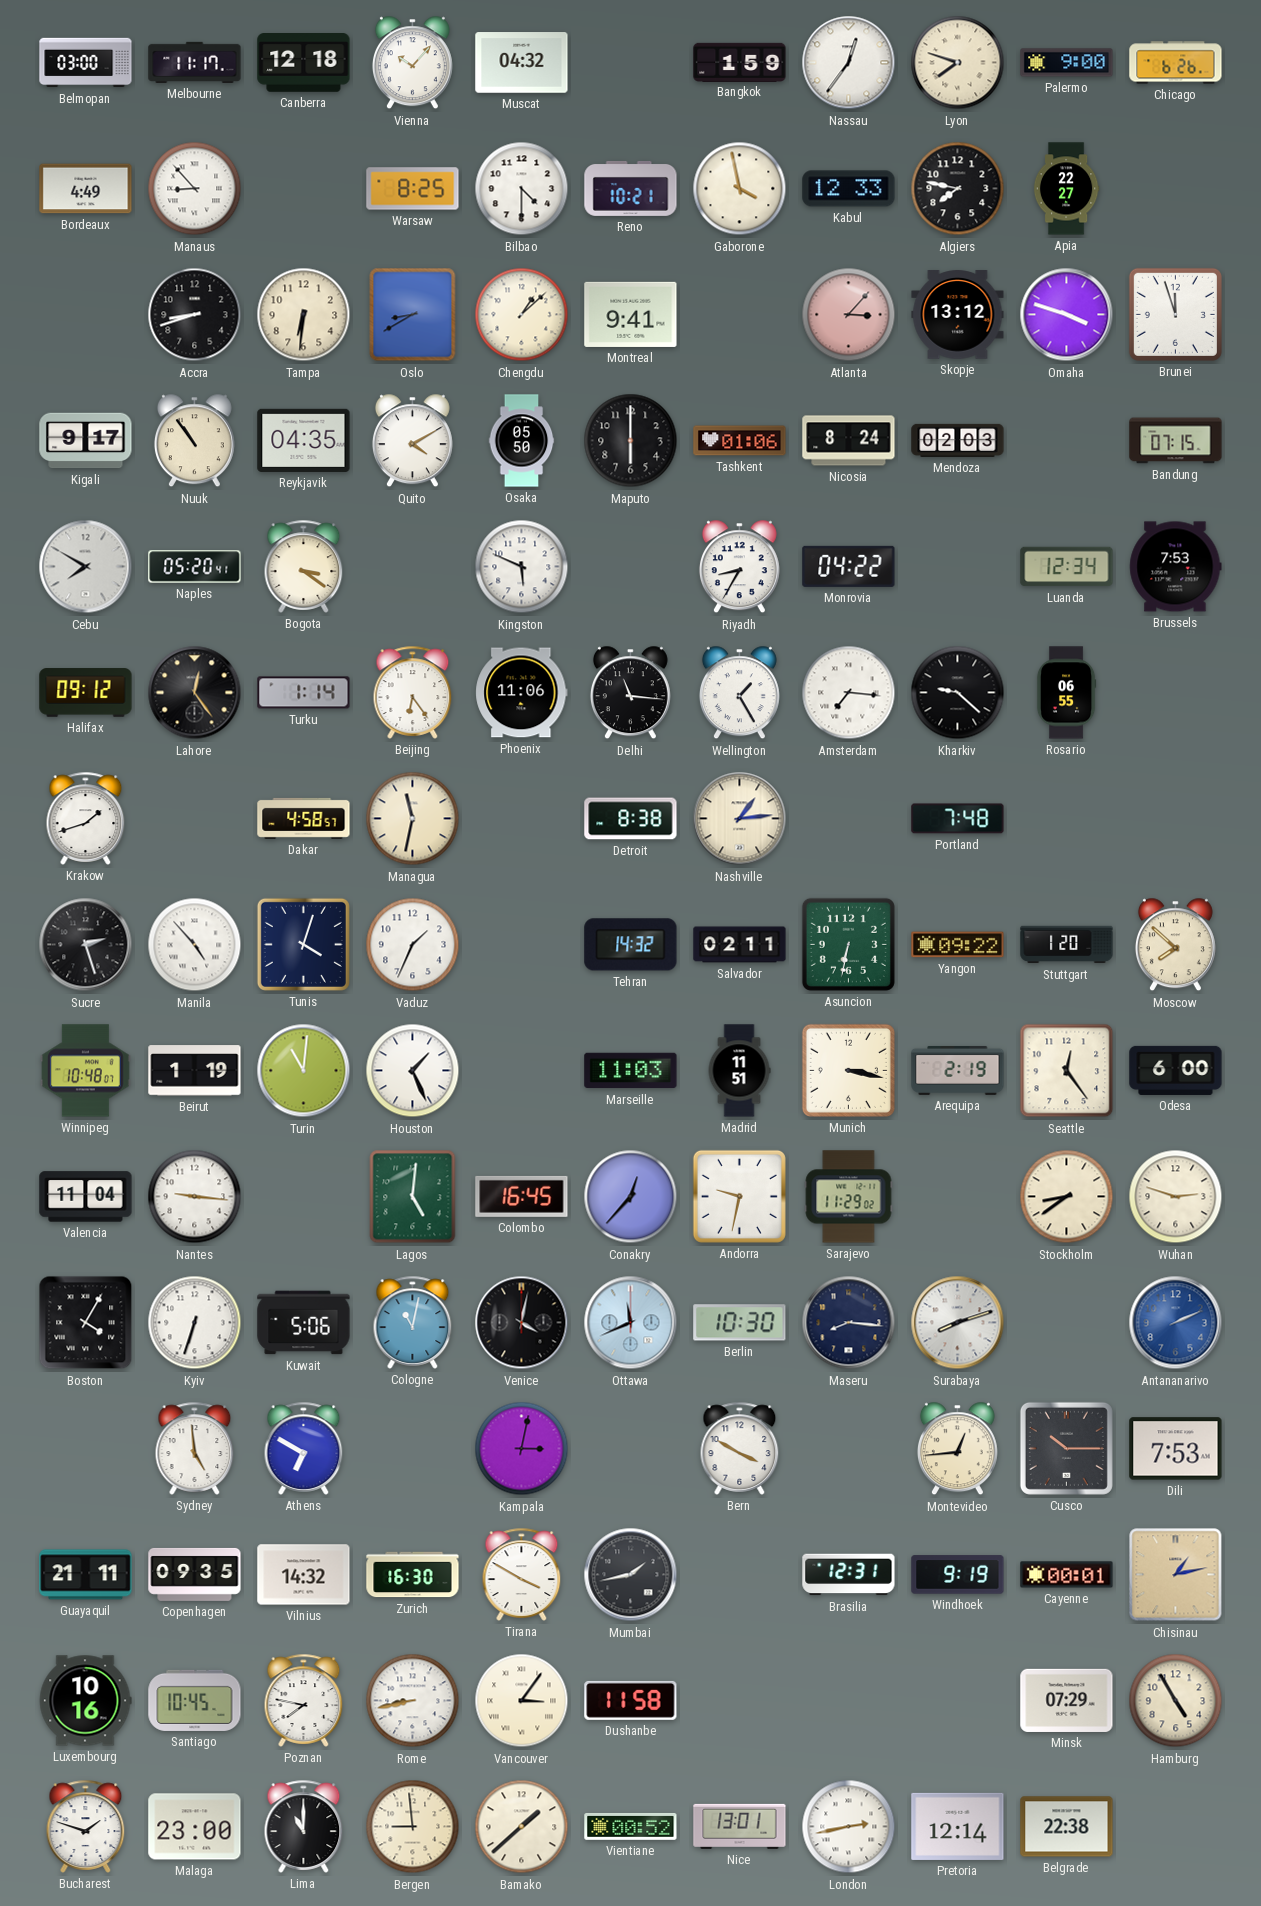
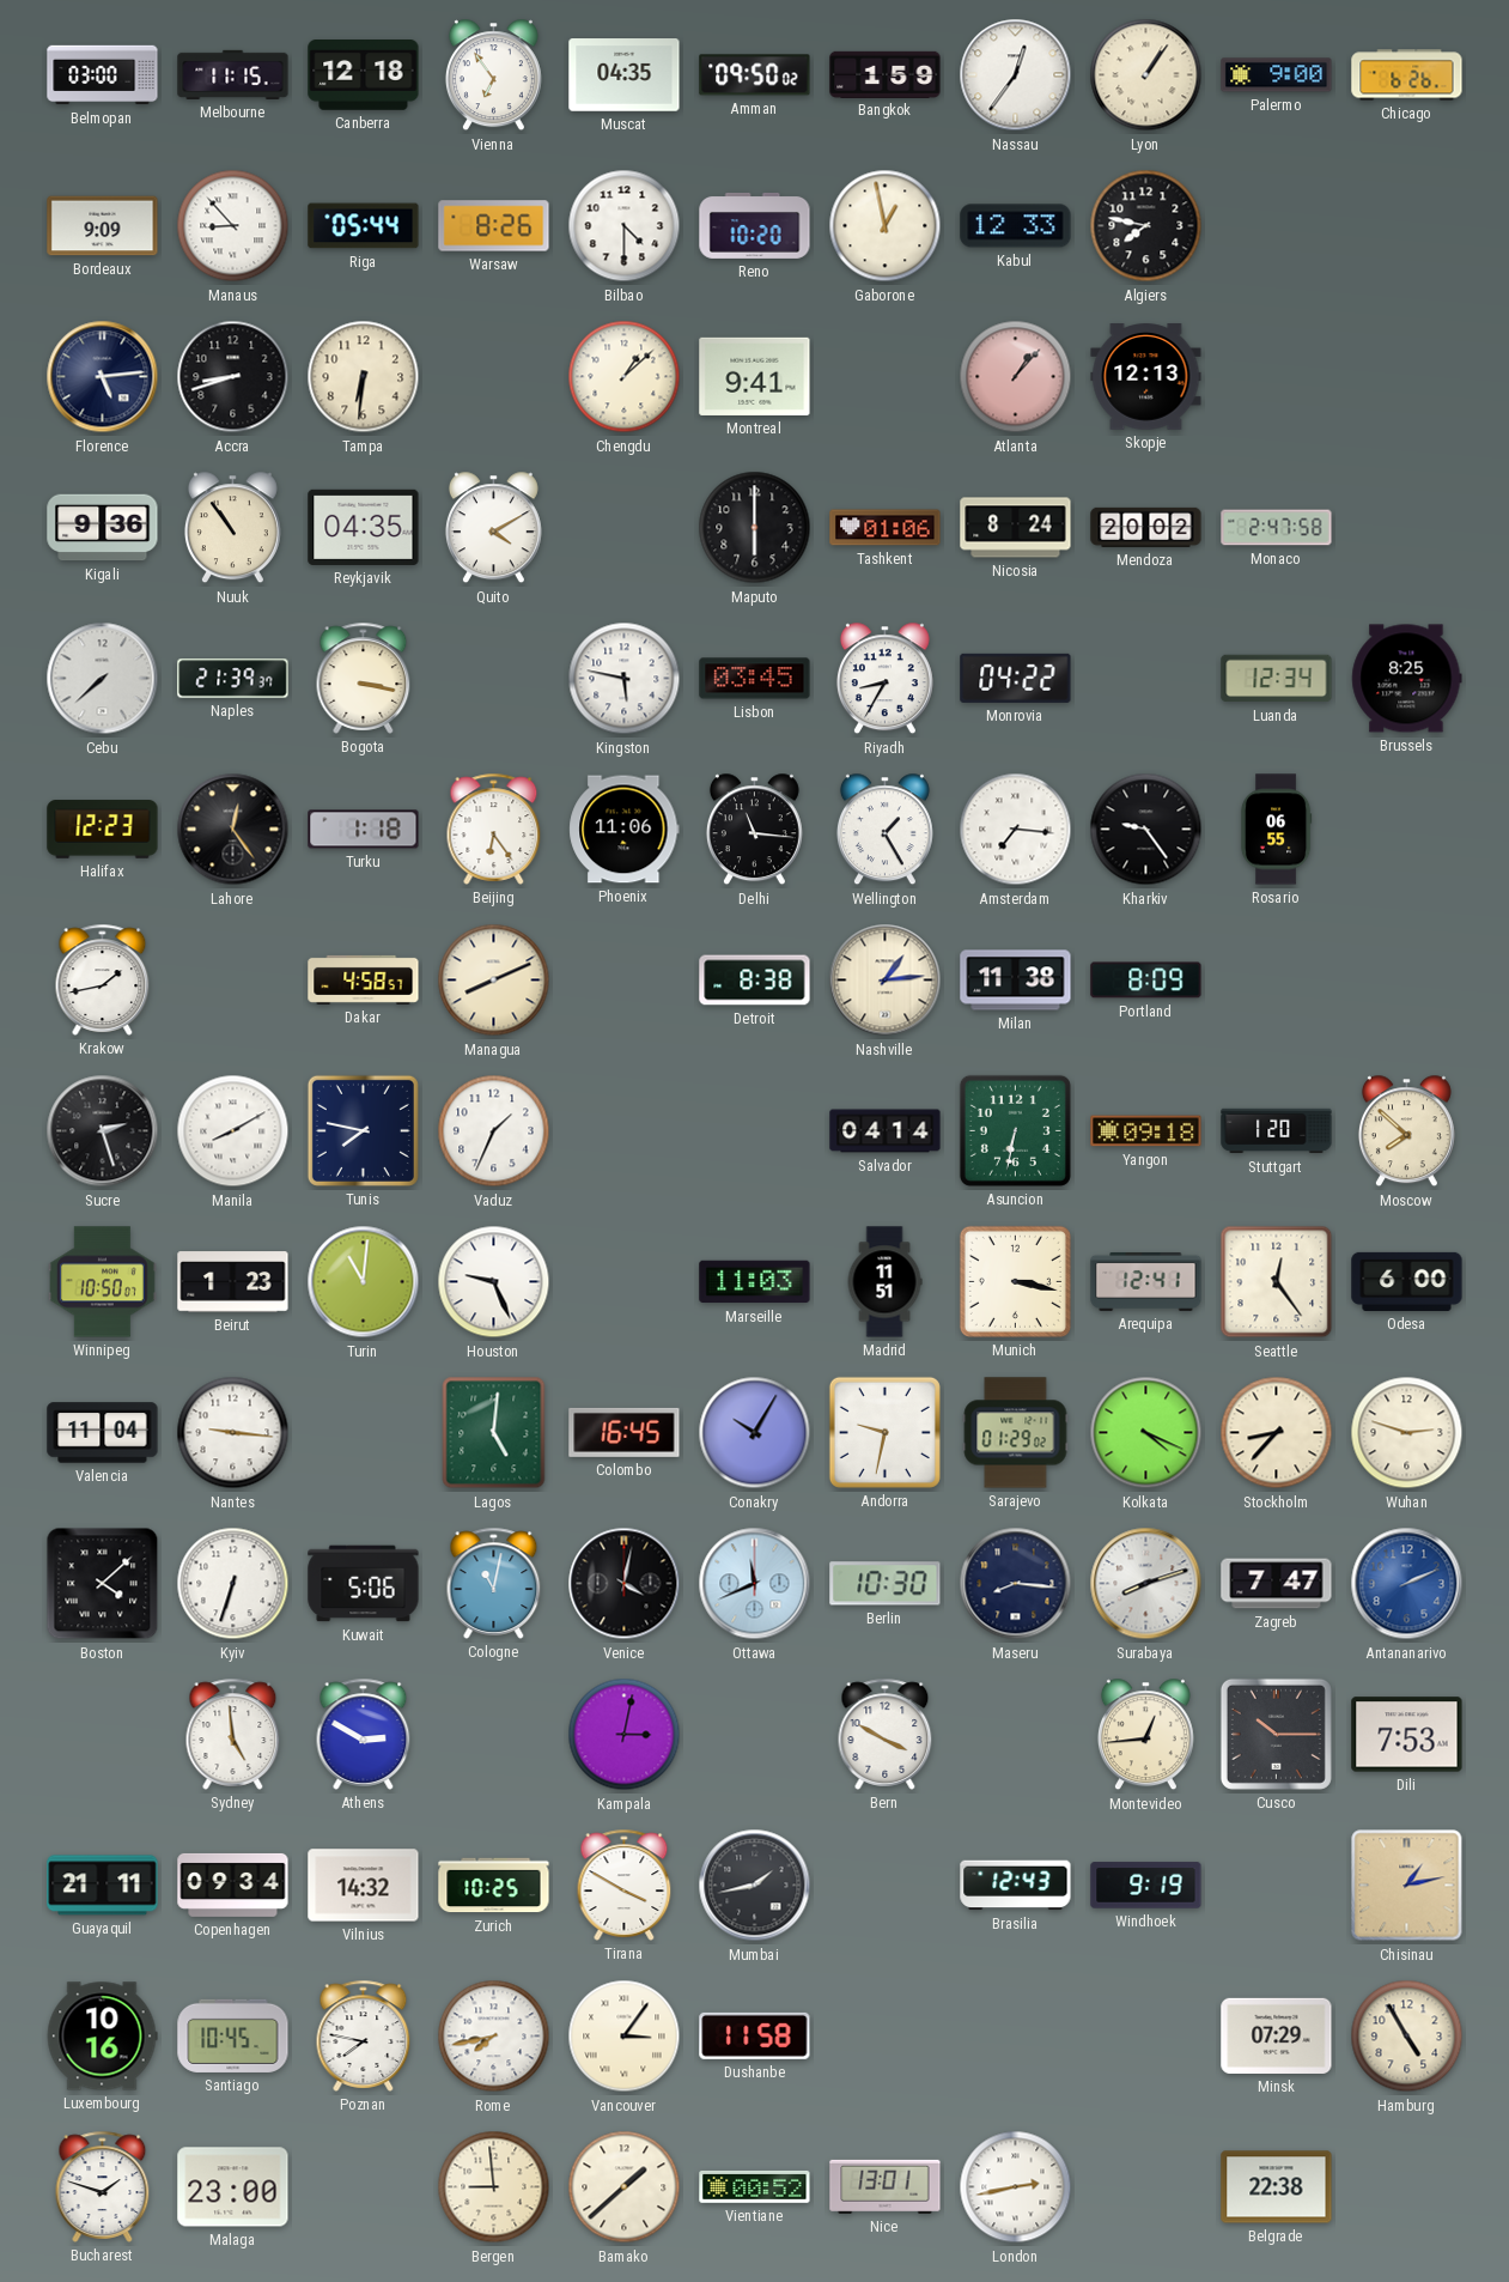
Melbourne: 11:17 -> 11:15 (233, 74)
Vienna: 10:07 -> 6:54 (493, 75)
Muscat: 04:32 -> 04:35 (625, 75)
Amman: none -> 09:50 (755, 75)
Lyon: 7:48 -> 1:06 (1146, 75)
Bordeaux: 4:49 -> 9:09 (103, 226)
Riga: none -> 05:44 (364, 226)
Warsaw: 8:25 -> 8:26 (494, 226)
Reno: 10:21 -> 10:20 (755, 225)
Gaborone: 3:58 -> 12:58 (886, 226)
Apia: 22:27 -> none (1066, 189)
Florence: none -> 5:14 (103, 377)
Oslo: 8:40 -> none (413, 315)
Atlanta: 3:07 -> 1:07 (1016, 377)
Skopje: 13:12 -> 12:13 (1146, 377)
Omaha: 3:48 -> none (1067, 315)
Brunei: 11:57 -> none (1175, 314)
Kigali: 9:17 -> 9:36 (103, 528)
Osaka: 05:50 -> none (522, 441)
Mendoza: 02:03 -> 20:02 (1146, 527)
Monaco: none -> 2:47 (1277, 528)
Bandung: 07:15 -> none (1176, 441)
Cebu: 7:50 -> 7:38 (103, 679)
Naples: 05:20 -> 21:39 (233, 679)
Bogota: 3:21 -> 3:17 (364, 678)
Kingston: 5:49 -> 5:47 (625, 679)
Lisbon: none -> 03:45 (755, 679)
Brussels: 7:53 -> 8:25 (1407, 679)
Halifax: 09:12 -> 12:23 (103, 830)
Turku: 1:14 -> 1:18 (364, 830)
Kharkiv: 9:22 -> 9:24 (1146, 830)
Krakow: 1:42 -> 1:43 (103, 979)
Managua: 11:32 -> 8:11 (494, 981)
Milan: none -> 11:38 (1016, 981)
Portland: 7:48 -> 8:09 (1146, 981)
Manila: 4:53 -> 8:10 (233, 1131)
Tunis: 4:03 -> 7:47 (363, 1130)
Tehran: 14:32 -> none (631, 945)
Salvador: 02:11 -> 04:14 (886, 1131)
Yangon: 09:22 -> 09:18 (1146, 1131)
Winnipeg: 10:48 -> 10:50 (103, 1282)
Beirut: 1:19 -> 1:23 (233, 1282)
Houston: 1:26 -> 9:26 (494, 1282)
Arequipa: 2:19 -> 12:41 (1146, 1281)
Conakry: 12:37 -> 10:05 (755, 1433)
Sarajevo: 11:29 -> 01:29 (1016, 1433)
Kolkata: none -> 4:19 (1146, 1433)
Stockholm: 8:39 -> 8:37 (1277, 1433)
Boston: 4:05 -> 4:08 (103, 1584)
Zagreb: none -> 7:47 (1277, 1584)
Athens: 6:50 -> 2:50 (364, 1734)
Copenhagen: 09:35 -> 09:34 (233, 1885)
Zurich: 16:30 -> 10:25 (494, 1886)
Brasilia: 12:31 -> 12:43 (1016, 1886)
Cayenne: 00:01 -> none (1067, 1575)
Rome: 8:43 -> 7:43 (494, 2037)
Lima: 11:00 -> none (304, 1826)
Pretoria: 12:14 -> none (958, 1826)
